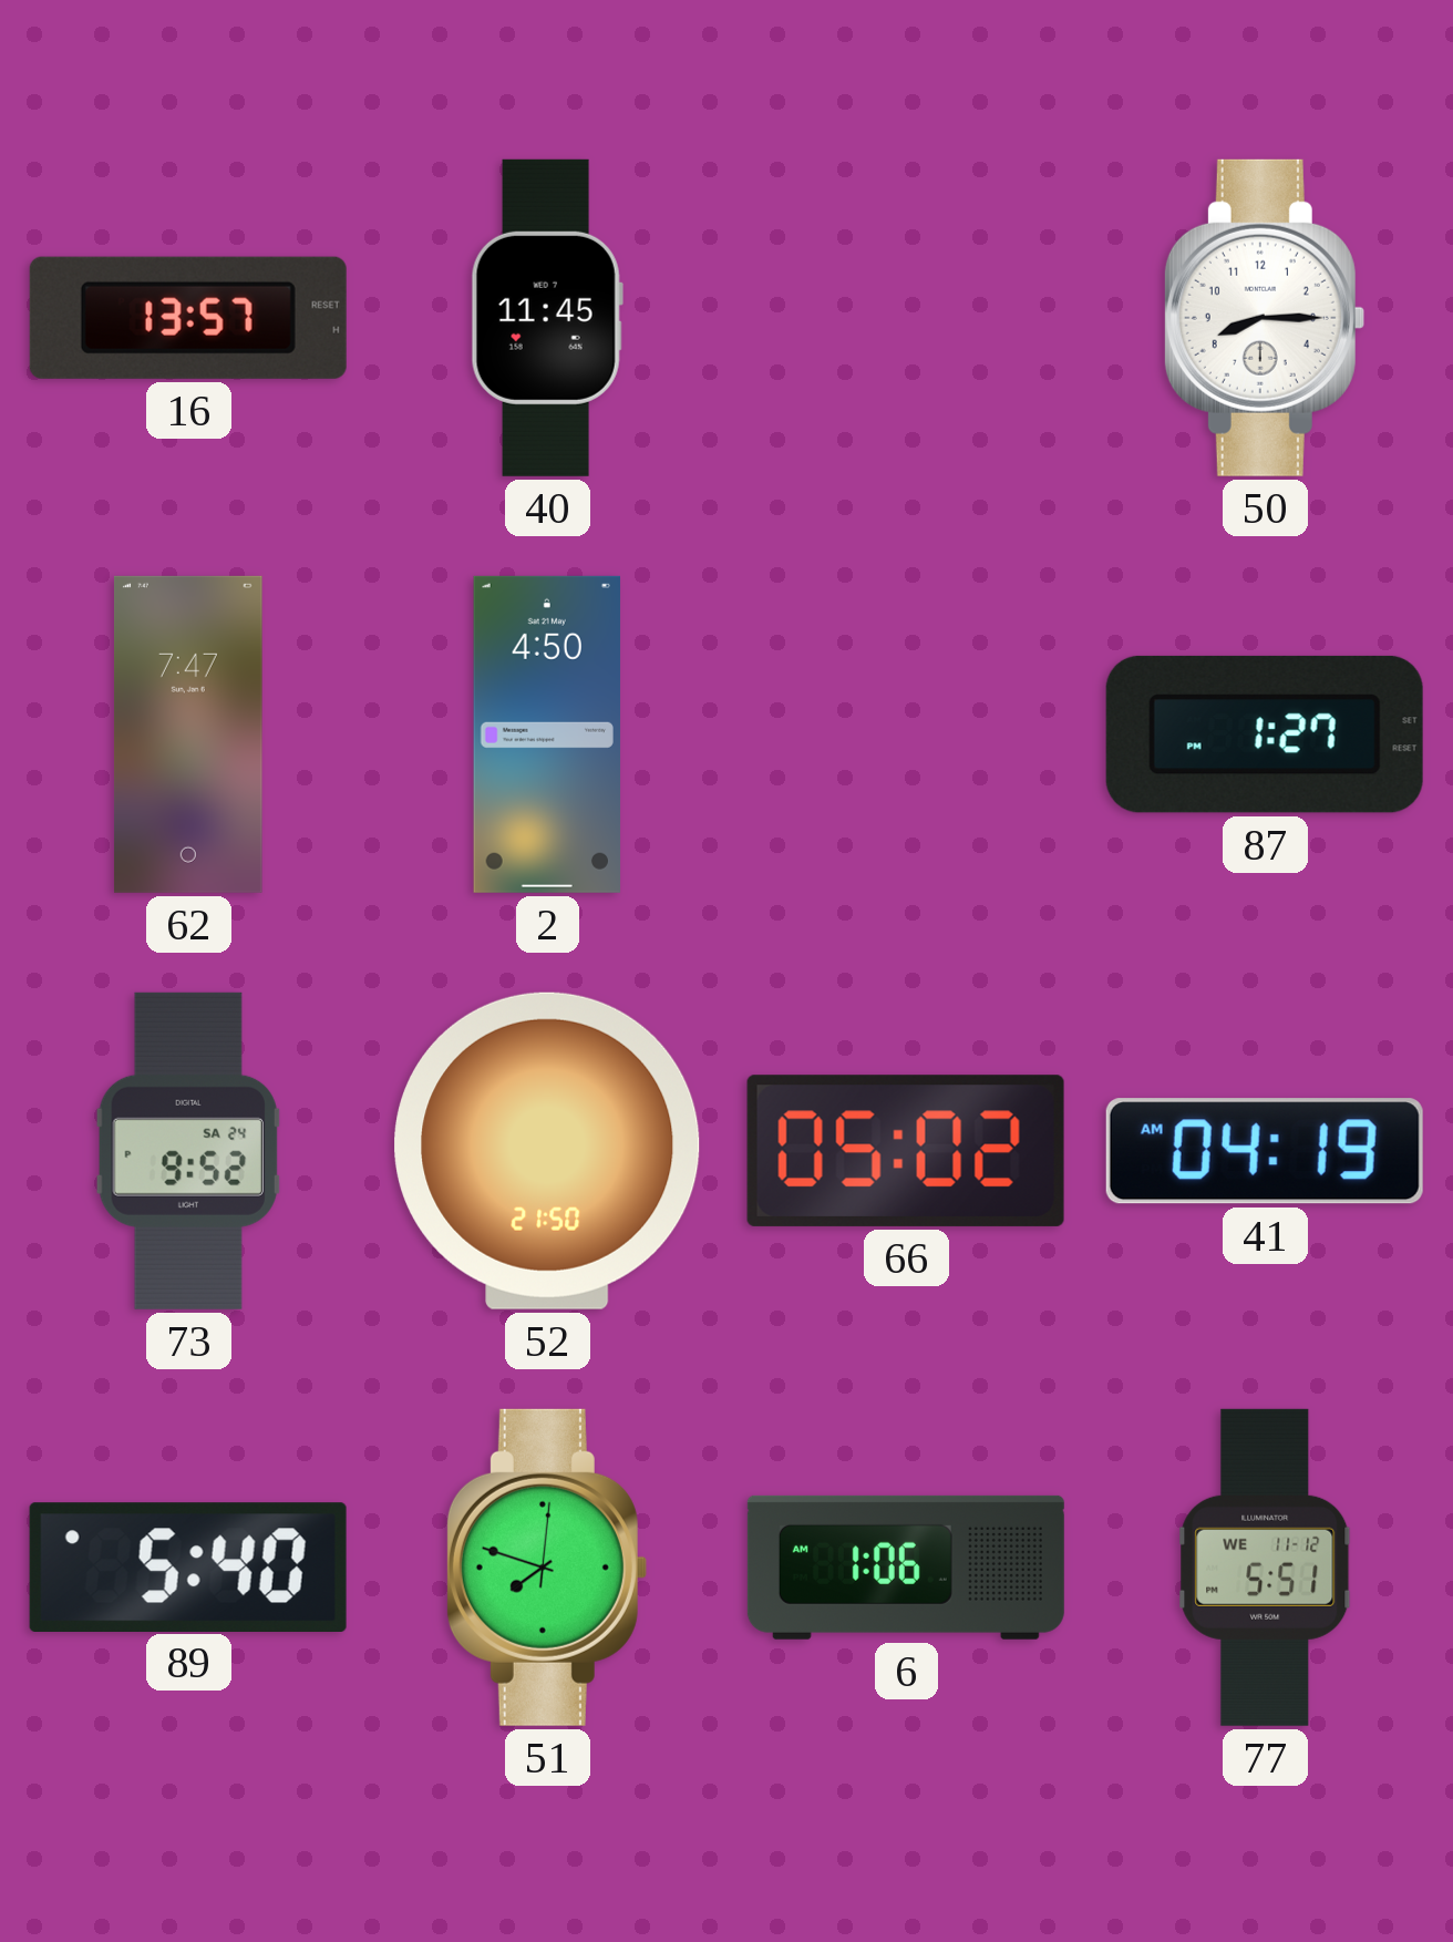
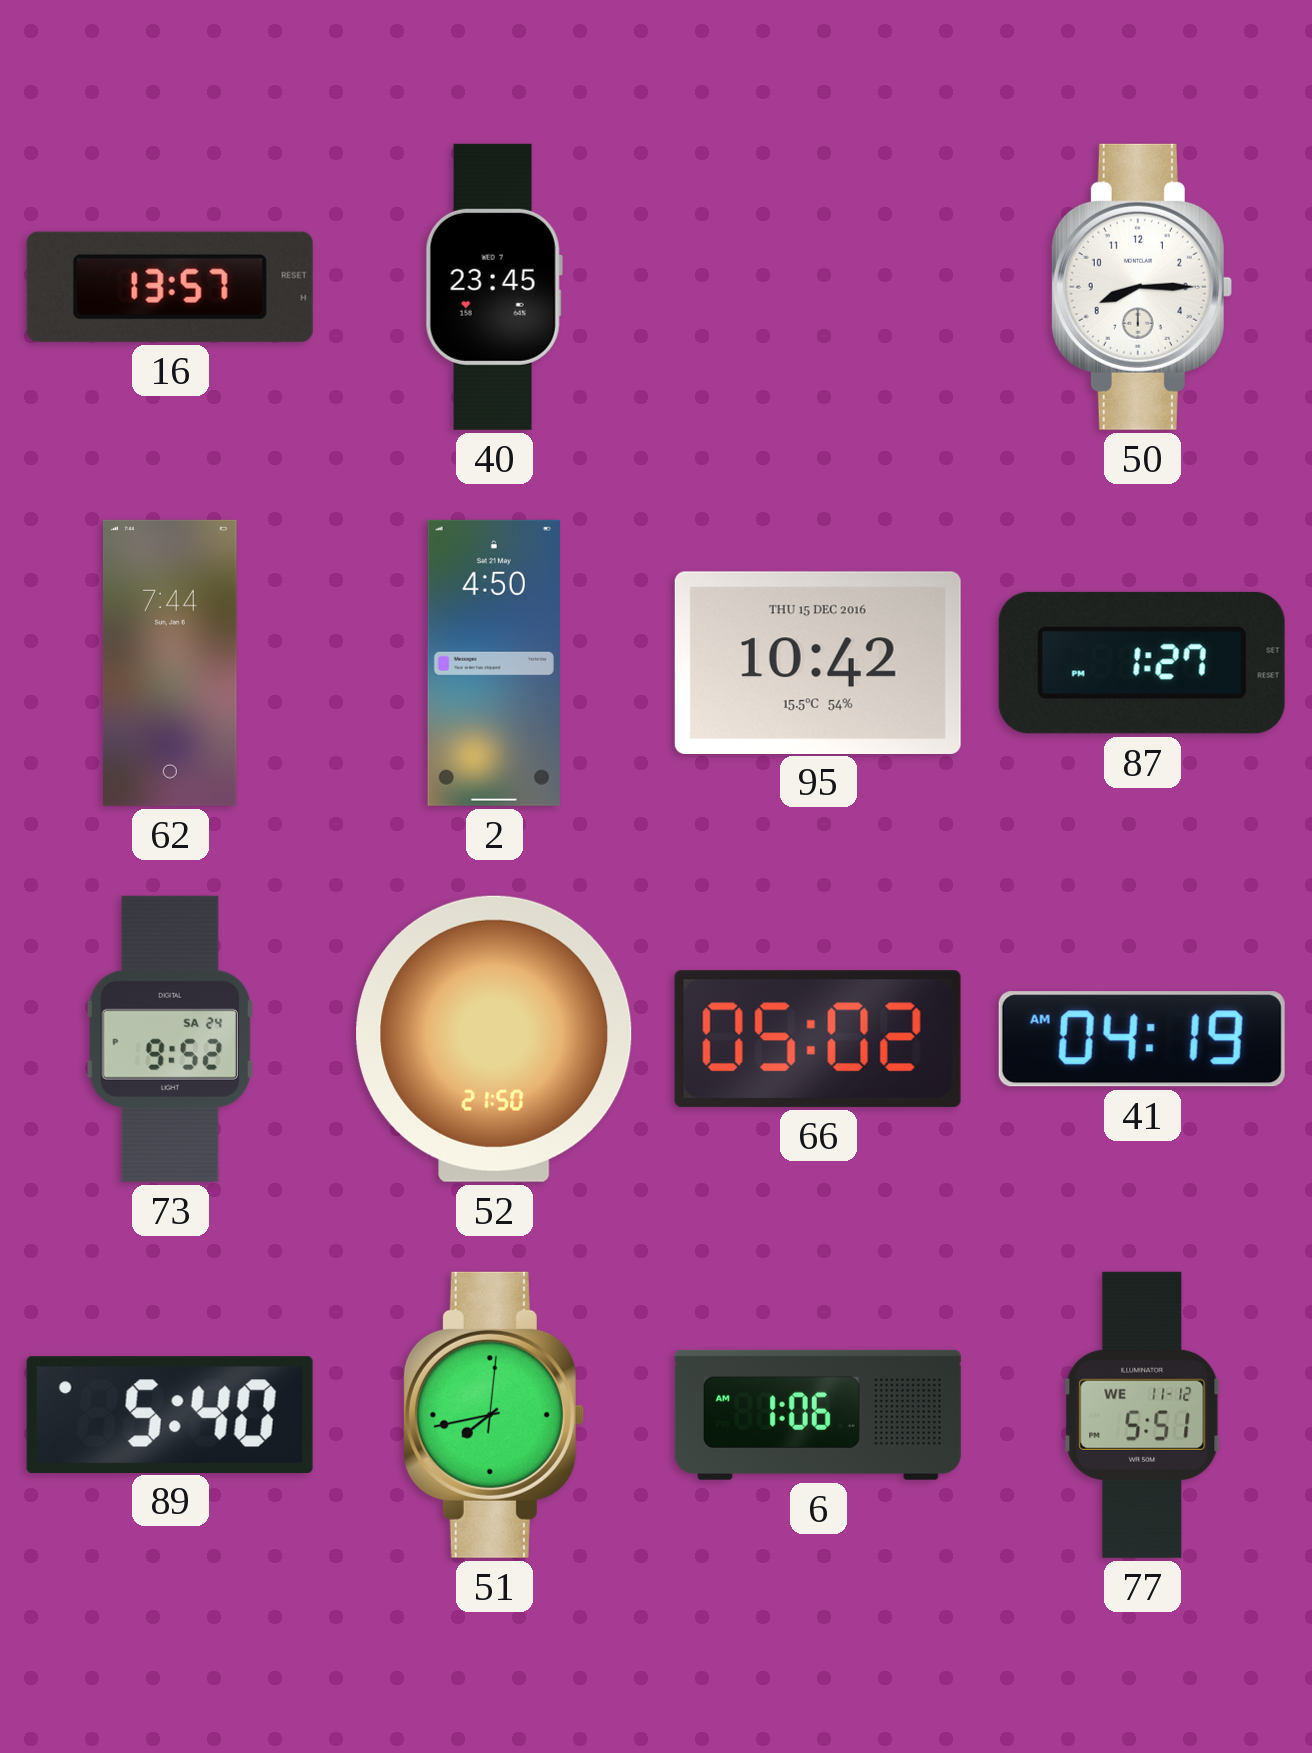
40: 11:45 -> 23:45 (494, 287)
62: 7:47 -> 7:44 (170, 663)
95: none -> 10:42 (818, 662)
51: 7:48 -> 7:43 (493, 1415)
